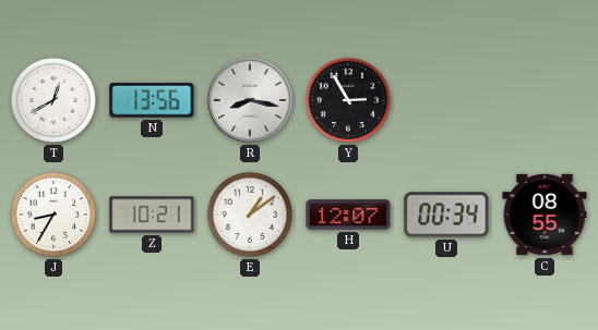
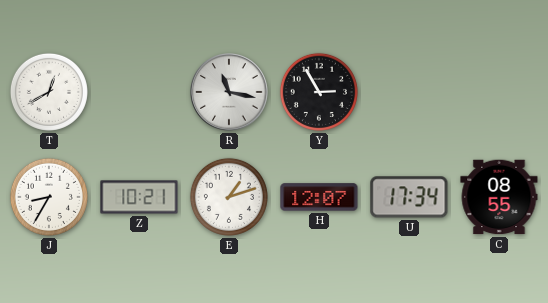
N: 13:56 -> none (152, 101)
R: 8:17 -> 11:17 (229, 92)
E: 1:09 -> 1:12 (229, 197)
U: 00:34 -> 17:34 (409, 197)
